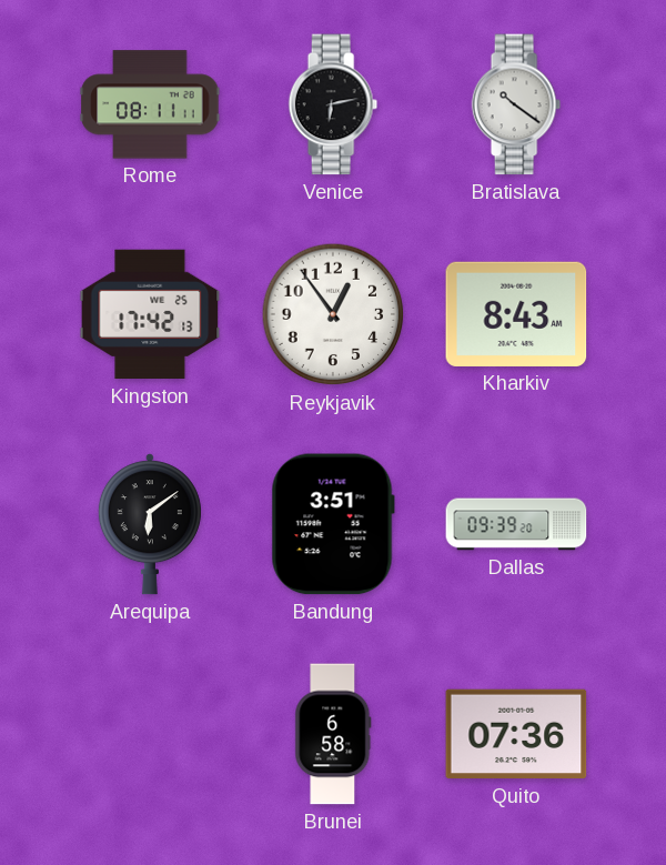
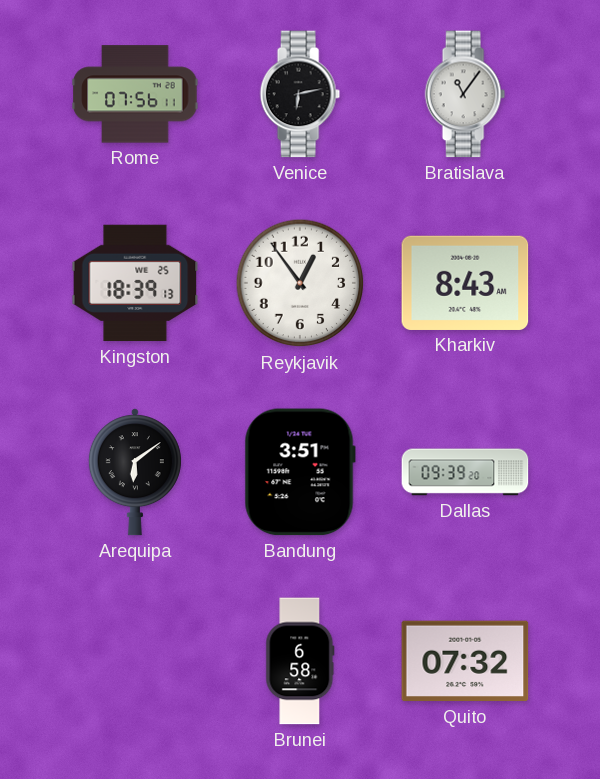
Rome: 08:11 -> 07:56 (135, 94)
Bratislava: 10:21 -> 11:06 (465, 94)
Kingston: 17:42 -> 18:39 (135, 283)
Quito: 07:36 -> 07:32 (465, 661)
